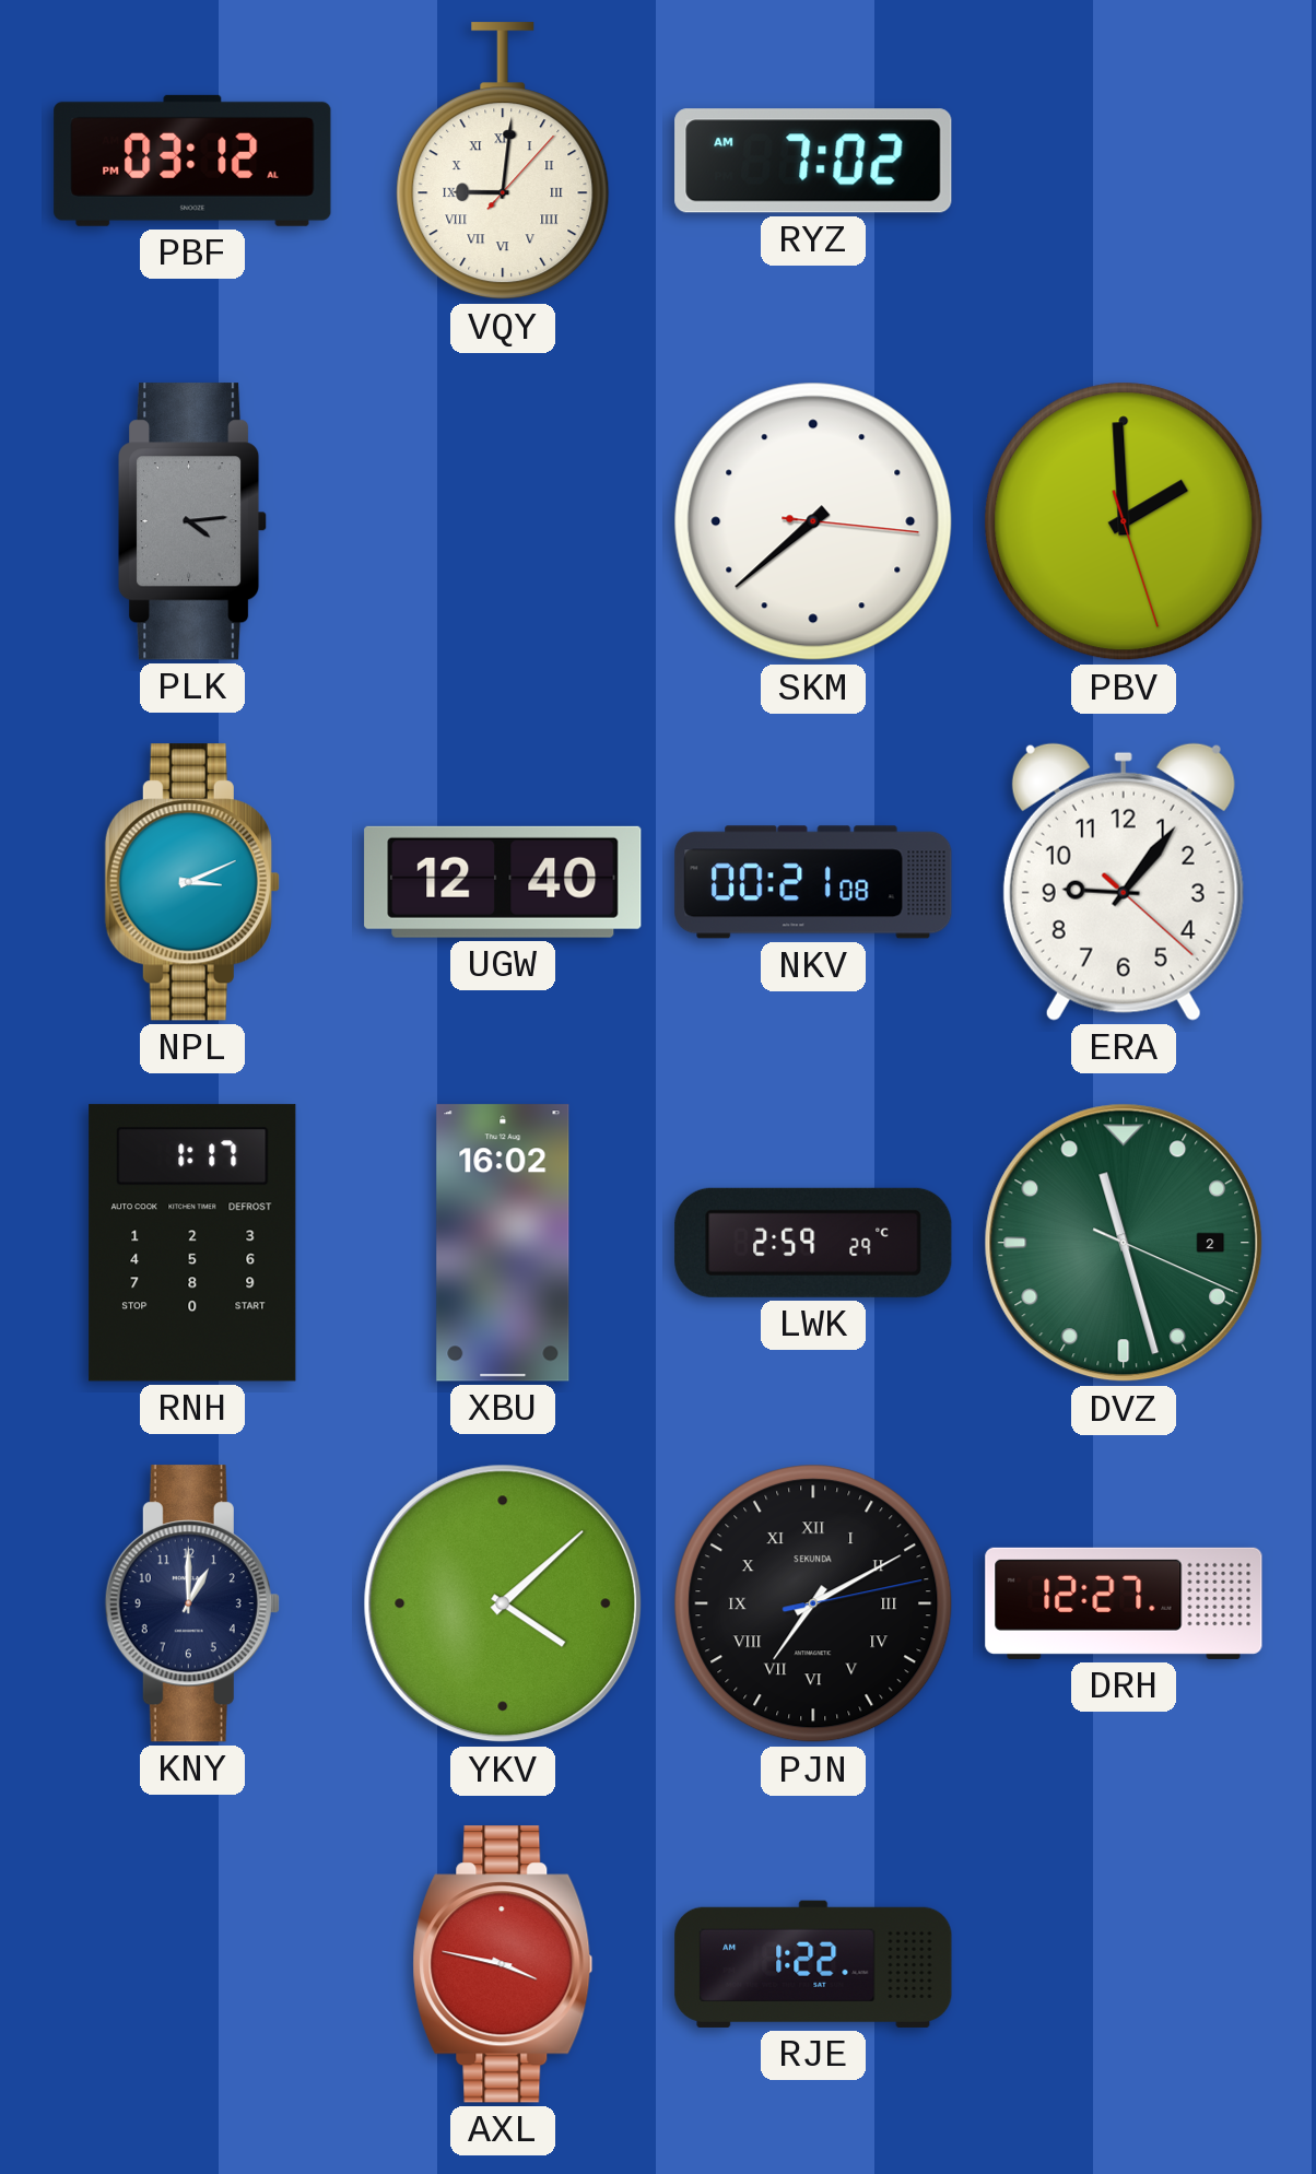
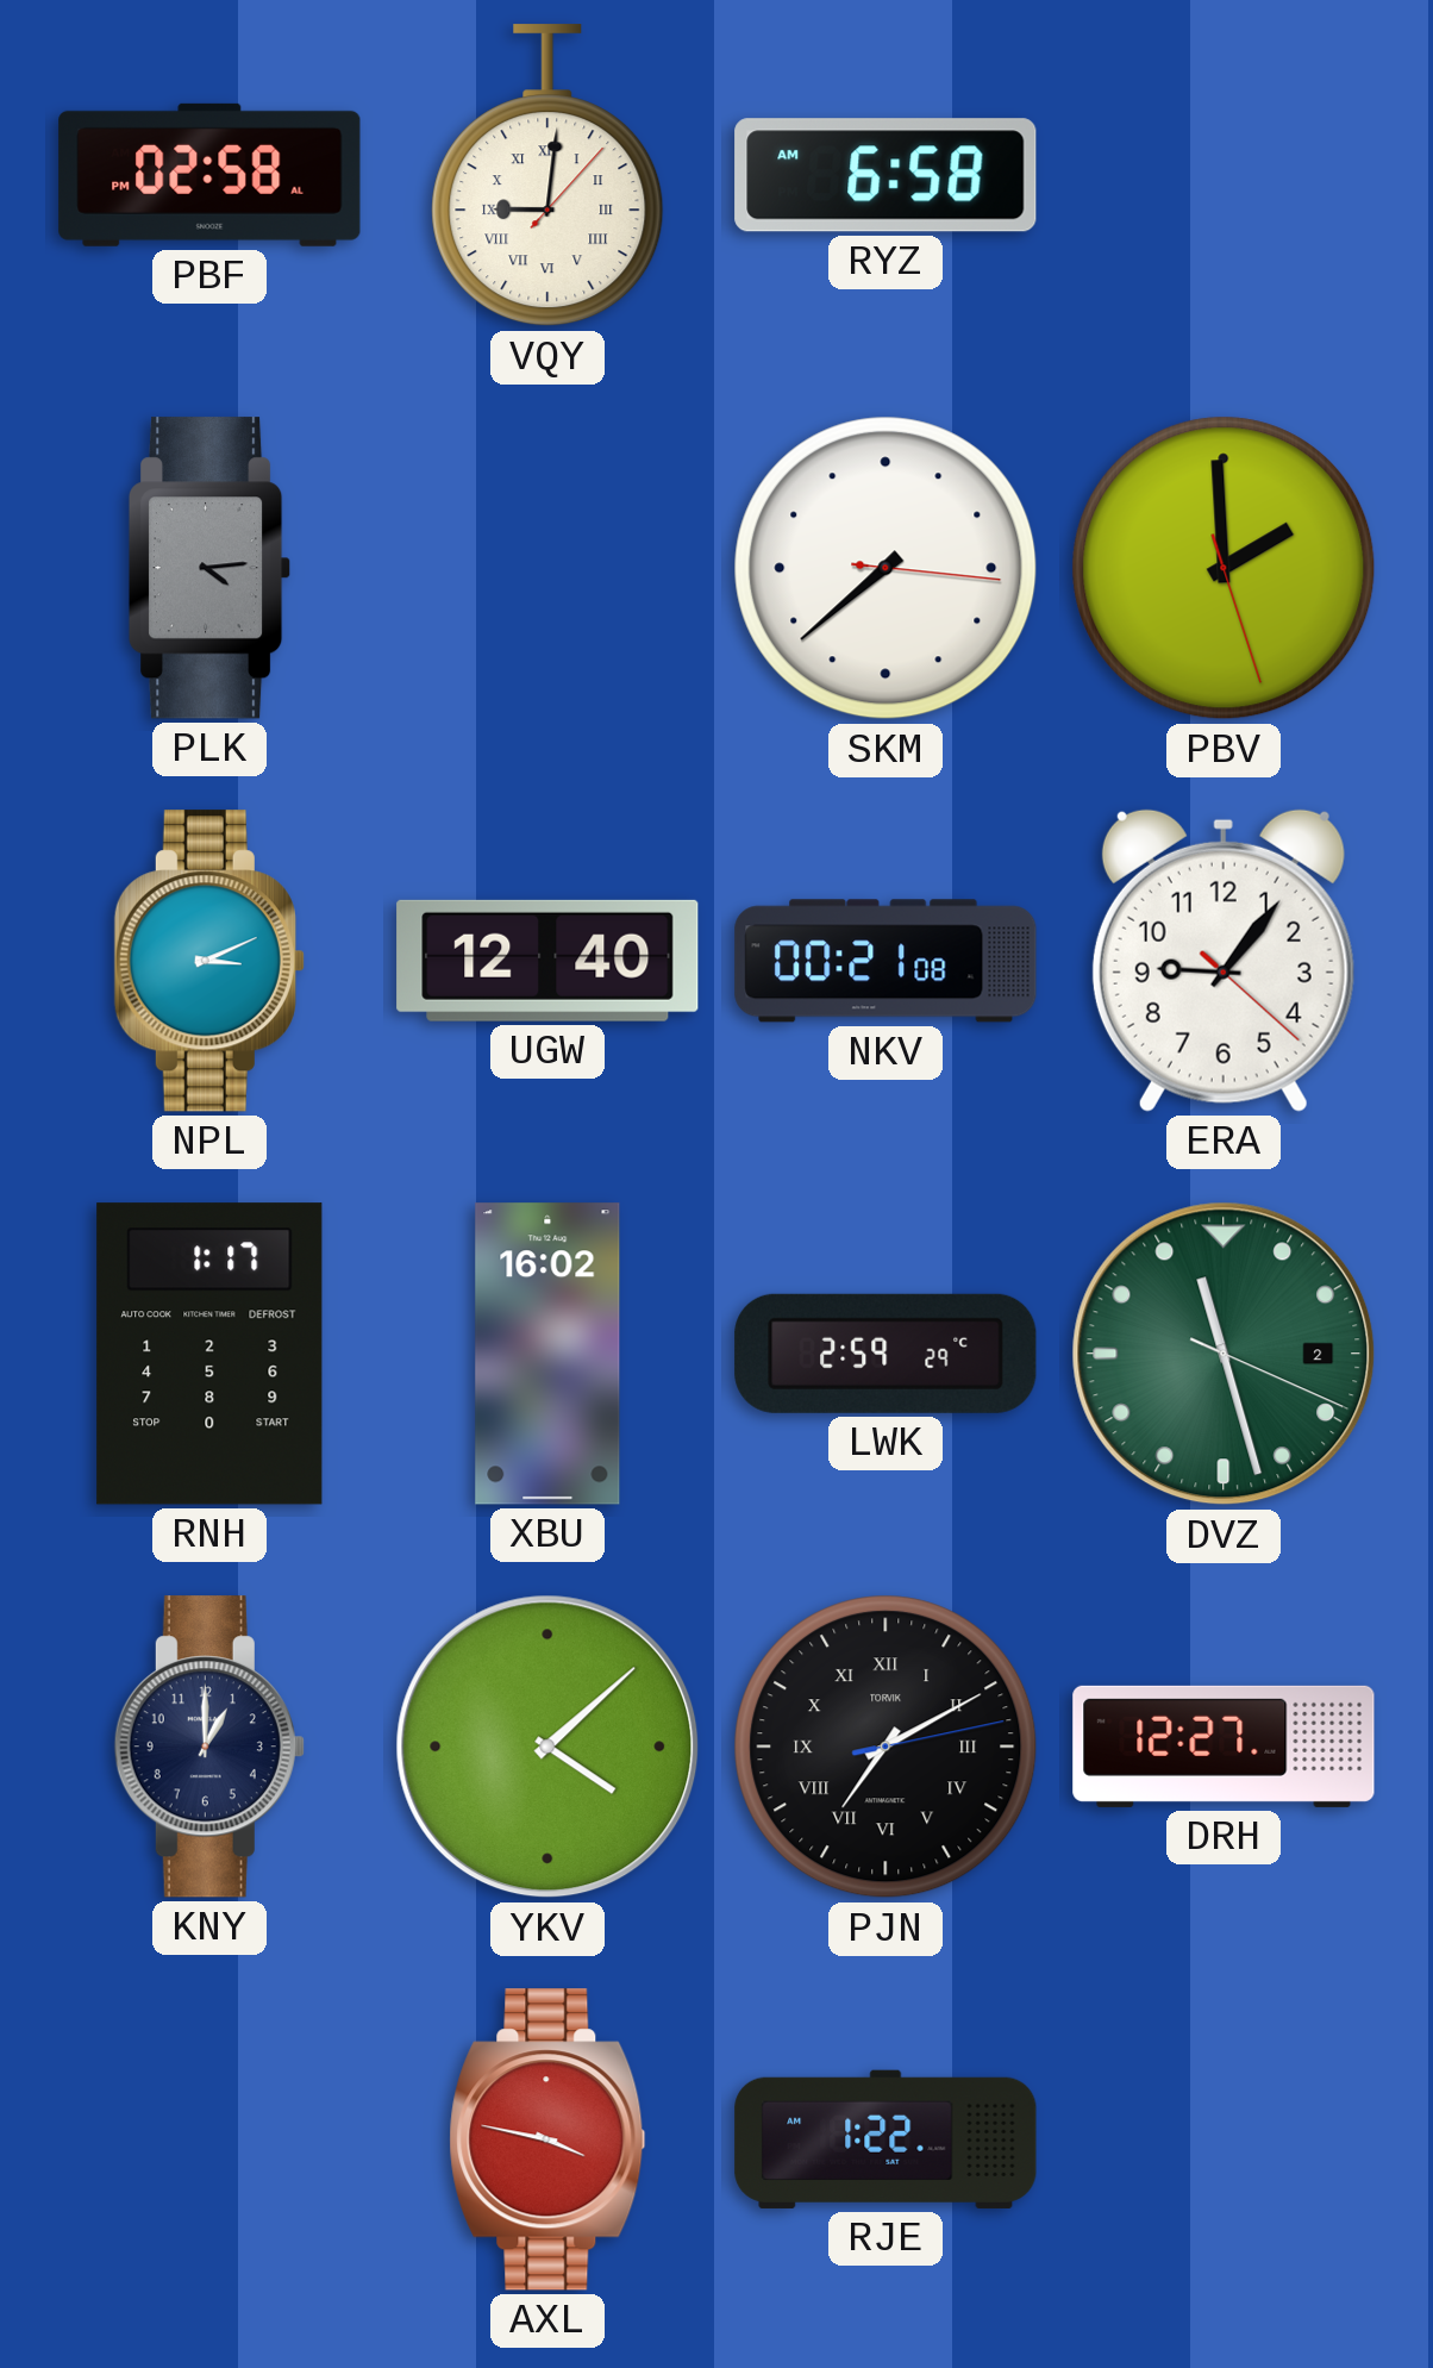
PBF: 03:12 -> 02:58 (209, 175)
RYZ: 7:02 -> 6:58 (886, 175)
PJN brand: SEKUNDA -> TORVIK (886, 1747)
